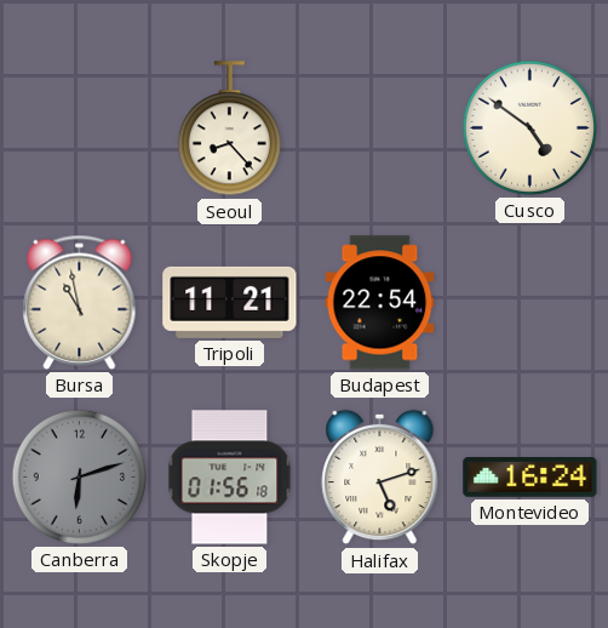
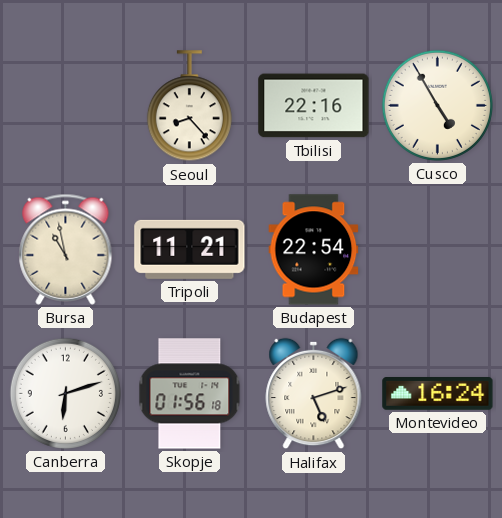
Tbilisi: none -> 22:16 (314, 106)
Cusco: 4:51 -> 4:55 (437, 105)
Canberra dial: grey -> white (65, 393)
